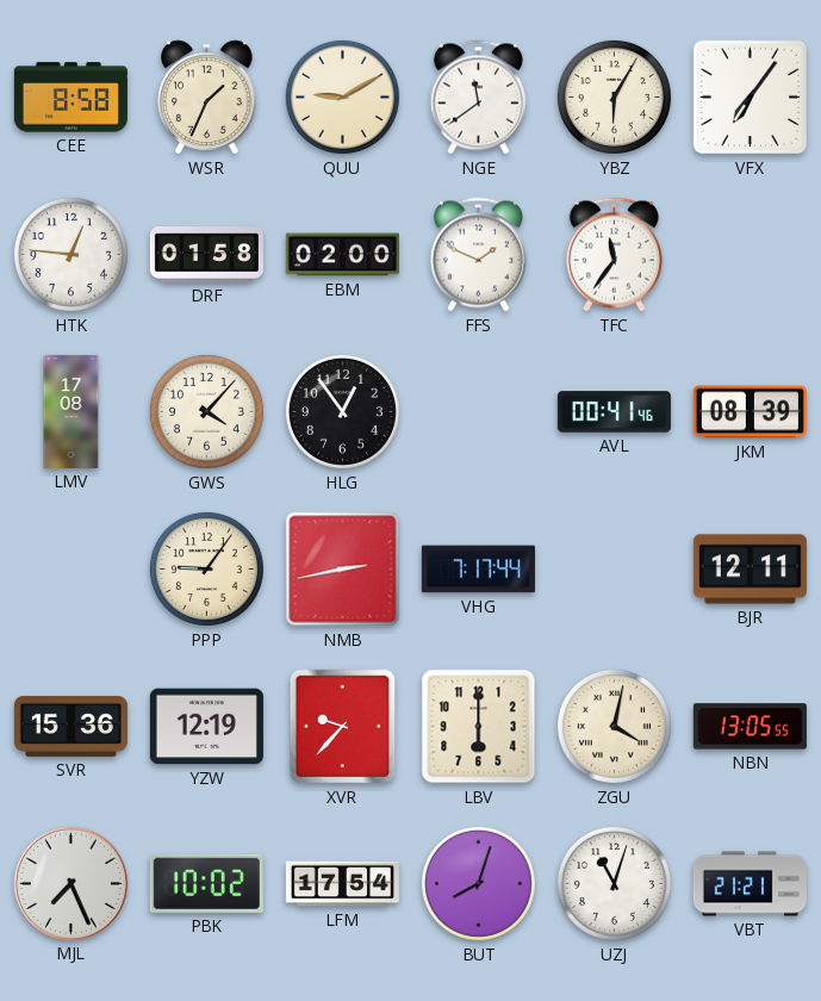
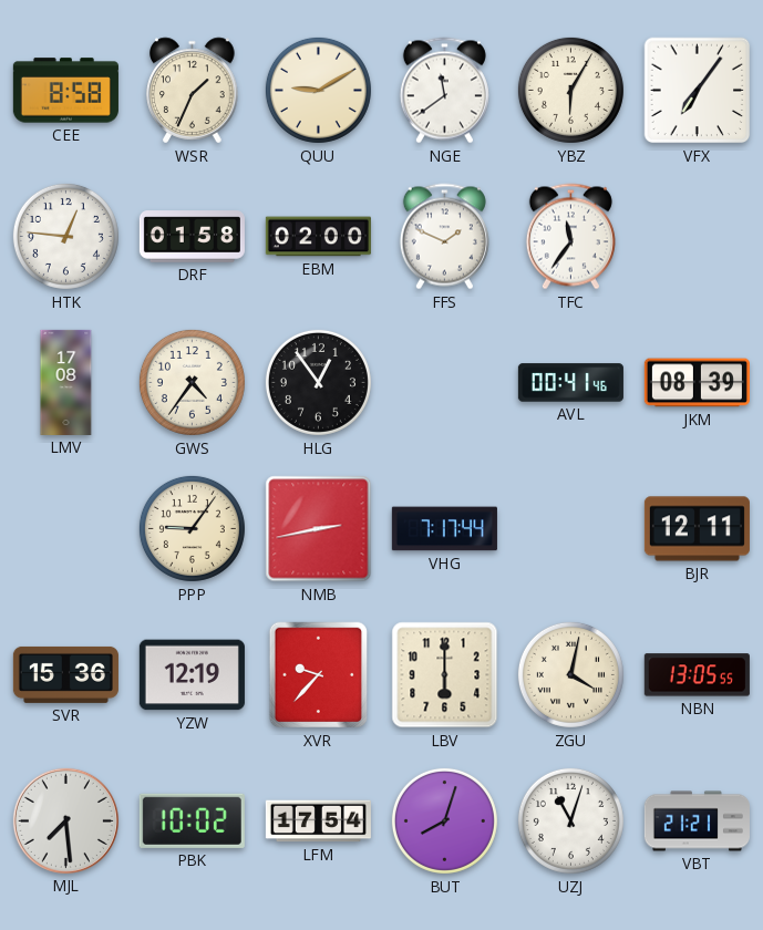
GWS: 4:07 -> 4:36 (192, 382)
MJL: 7:26 -> 7:29 (65, 820)
